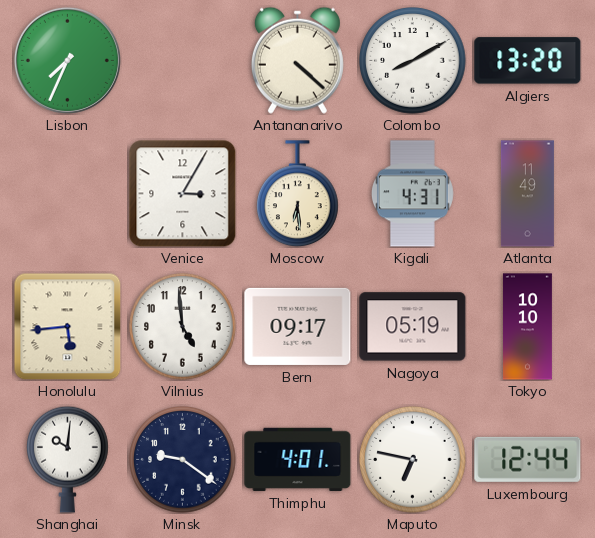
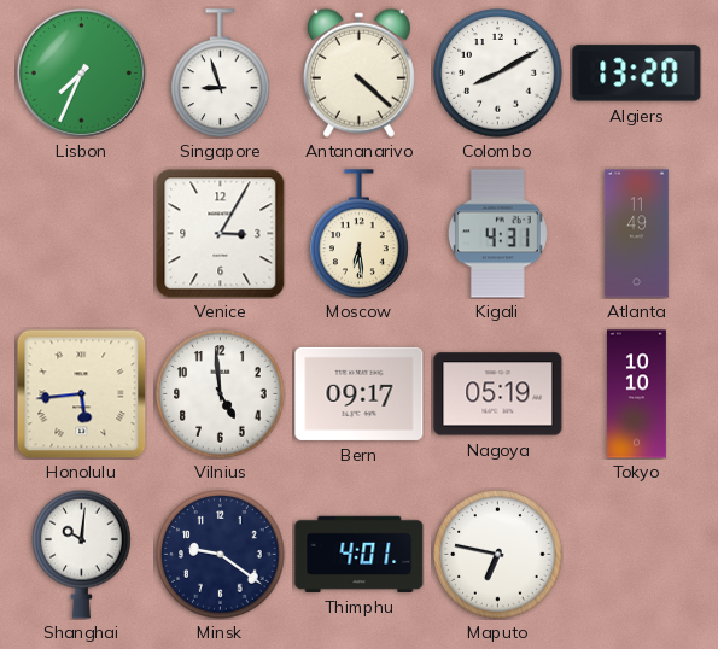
Singapore: none -> 8:57 (221, 74)
Luxembourg: 12:44 -> none (528, 459)
